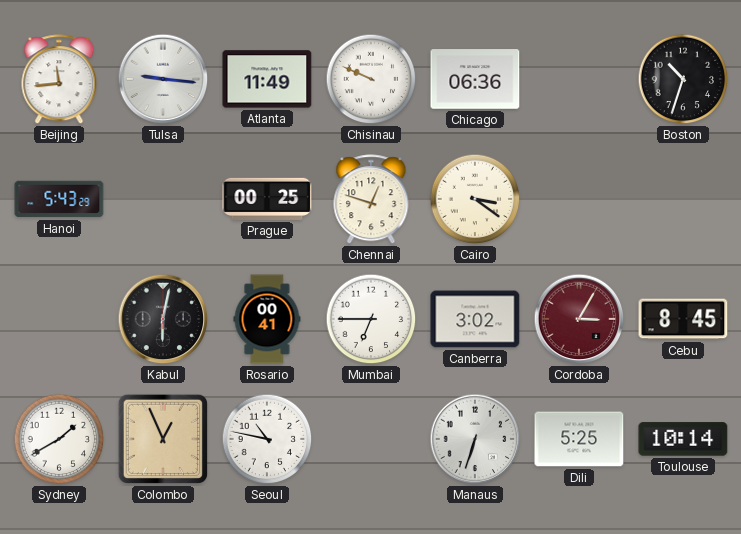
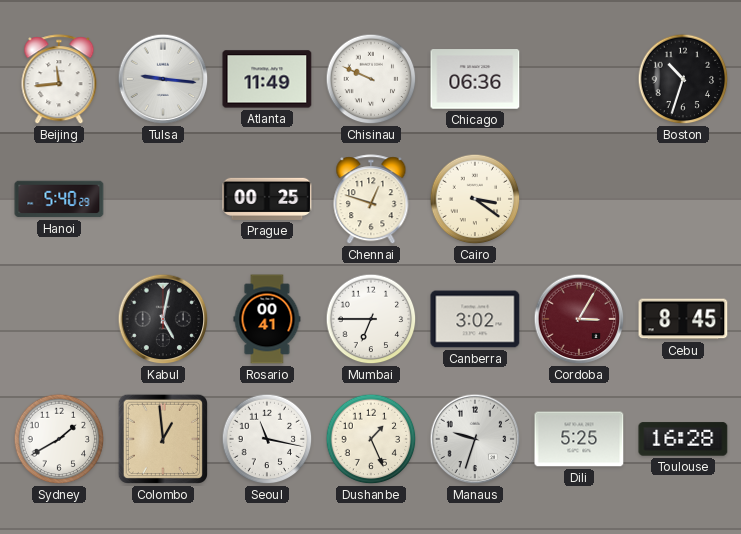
Hanoi: 5:43 -> 5:40 (59, 199)
Kabul: 6:02 -> 5:02 (163, 319)
Colombo: 12:56 -> 12:59 (163, 439)
Seoul: 10:47 -> 11:17 (267, 439)
Dushanbe: none -> 1:26 (371, 439)
Manaus: 6:33 -> 9:33 (475, 439)
Toulouse: 10:14 -> 16:28 (683, 439)
